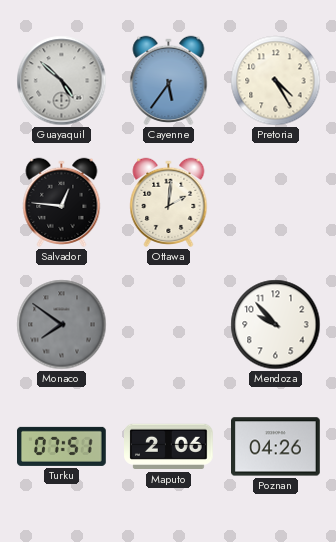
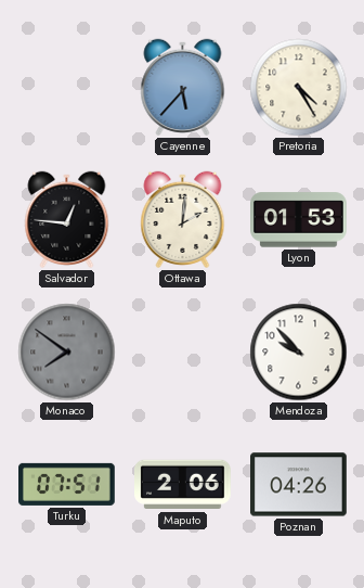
Guayaquil: 4:52 -> none (62, 81)
Cayenne: 5:36 -> 5:37 (183, 87)
Lyon: none -> 01:53 (299, 220)
